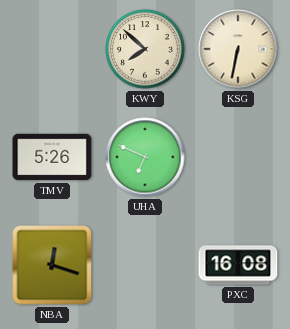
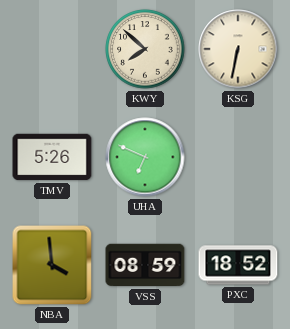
NBA: 12:18 -> 3:59 (52, 265)
VSS: none -> 08:59 (145, 265)
PXC: 16:08 -> 18:52 (238, 265)
